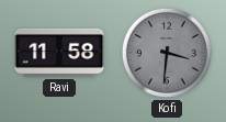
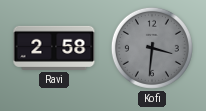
Ravi: 11:58 -> 2:58 (54, 48)
